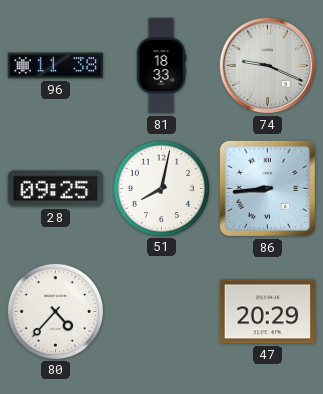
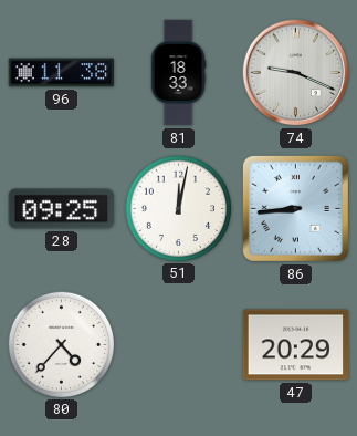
51: 8:02 -> 12:02 (178, 208)
